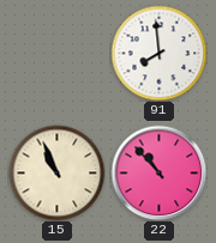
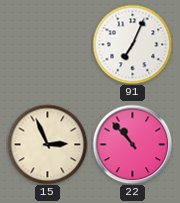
91: 7:59 -> 7:04 (132, 44)
15: 10:56 -> 2:56 (47, 144)
